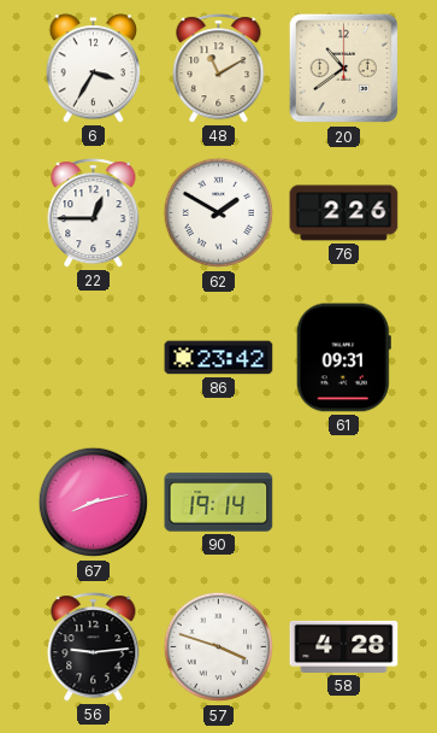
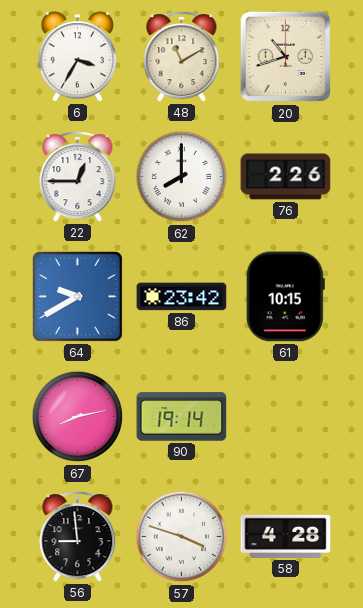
20: 10:39 -> 10:42 (286, 57)
62: 1:50 -> 8:00 (182, 177)
64: none -> 9:40 (77, 296)
61: 09:31 -> 10:15 (285, 297)
56: 9:14 -> 8:59 (78, 537)
